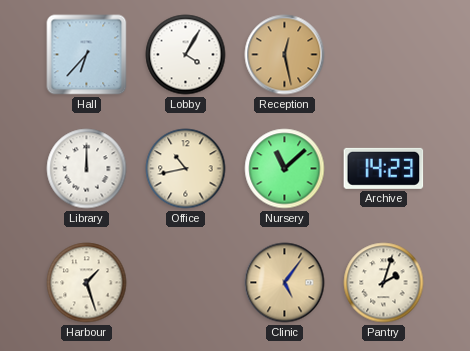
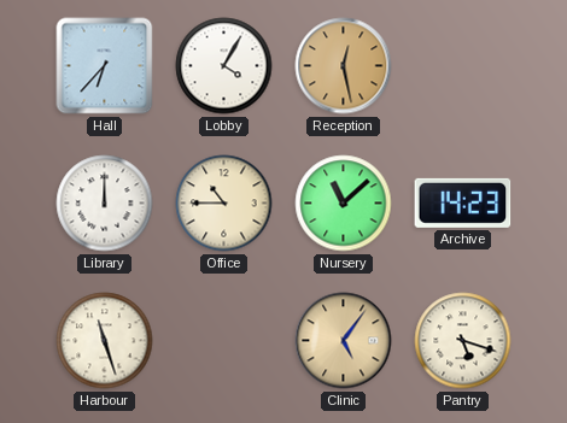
Office: 10:43 -> 10:45 (224, 204)
Harbour: 1:27 -> 11:27 (105, 341)
Pantry: 2:03 -> 5:18 (463, 341)
